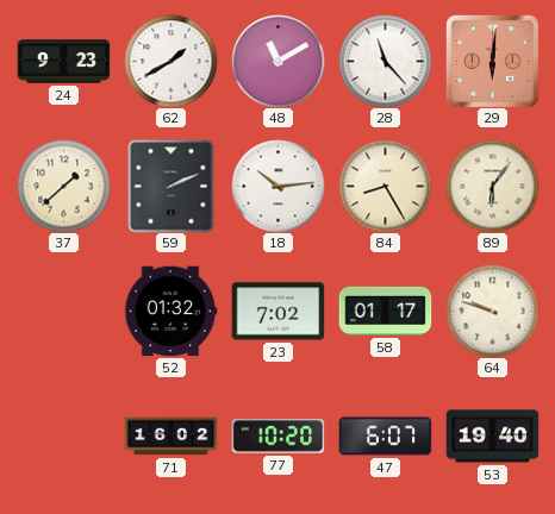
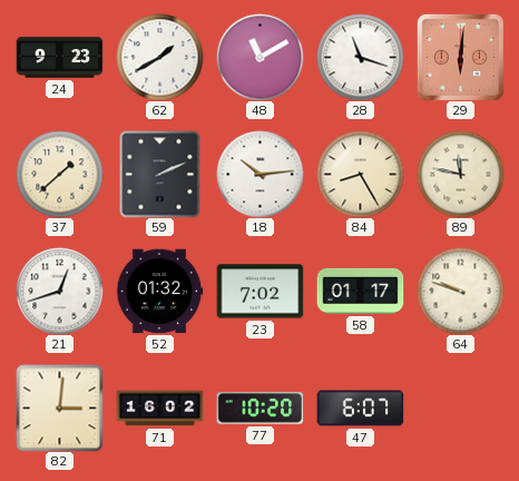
28: 11:23 -> 11:18 (360, 57)
89: 6:06 -> 11:47 (460, 174)
21: none -> 12:42 (59, 291)
82: none -> 3:01 (59, 408)
53: 19:40 -> none (492, 437)
